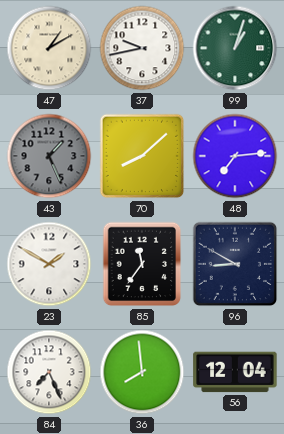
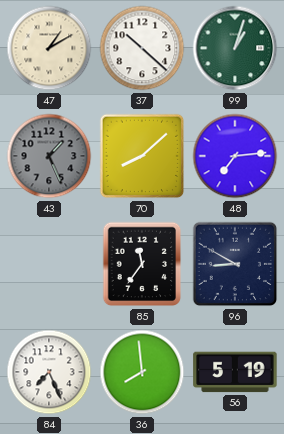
37: 9:43 -> 10:22 (142, 48)
23: 1:50 -> none (49, 264)
56: 12:04 -> 5:19 (235, 372)
